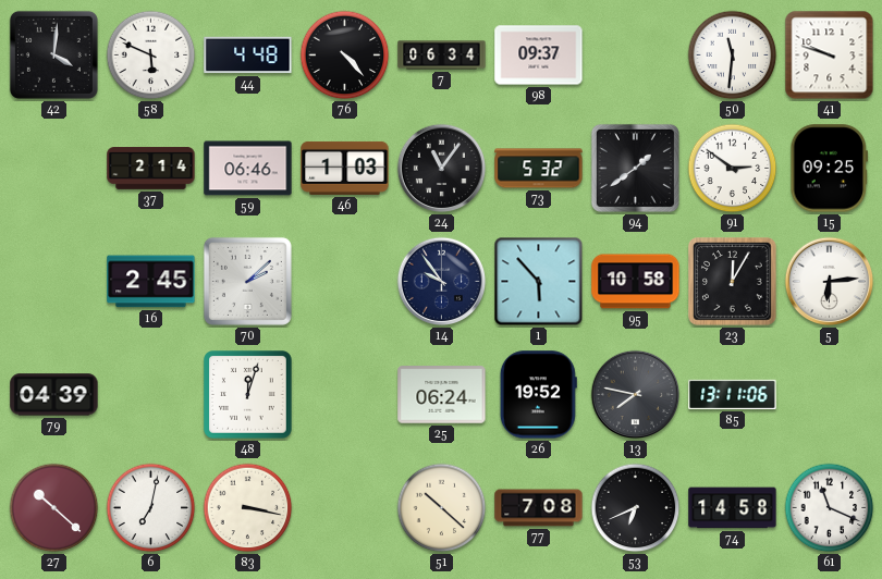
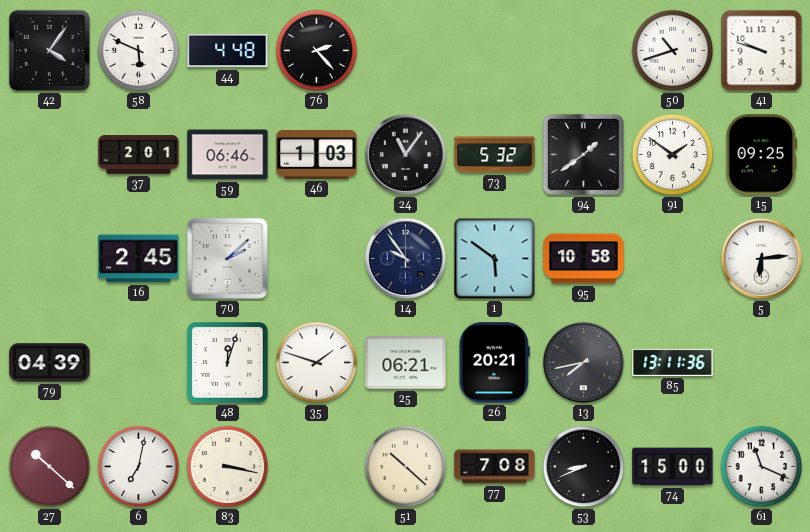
42: 4:01 -> 4:06 (49, 50)
76: 4:23 -> 2:23 (317, 51)
7: 06:34 -> none (442, 56)
98: 09:37 -> none (539, 56)
50: 11:31 -> 10:42 (673, 51)
37: 2:14 -> 2:01 (139, 155)
91: 2:51 -> 1:51 (673, 155)
1: 5:53 -> 5:51 (495, 259)
23: 12:05 -> none (733, 282)
35: none -> 1:48 (317, 363)
25: 06:24 -> 06:21 (406, 363)
26: 19:52 -> 20:21 (494, 363)
13: 7:47 -> 7:43 (584, 363)
85: 13:11:06 -> 13:11:36 (673, 362)
53: 6:41 -> 8:41 (584, 467)
74: 14:58 -> 15:00 (673, 467)
